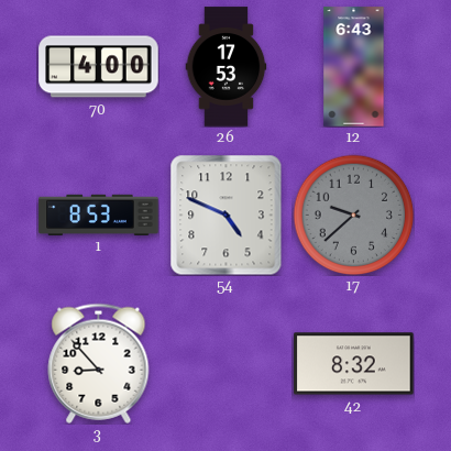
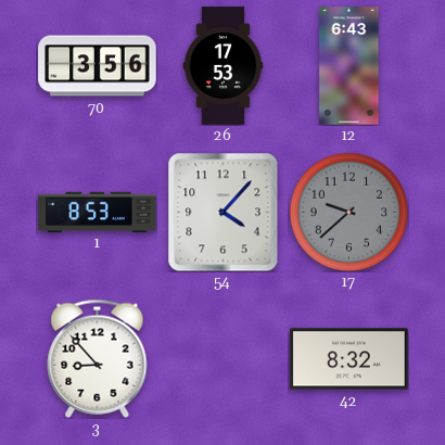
70: 4:00 -> 3:56 (98, 66)
54: 4:49 -> 4:07 (224, 212)
